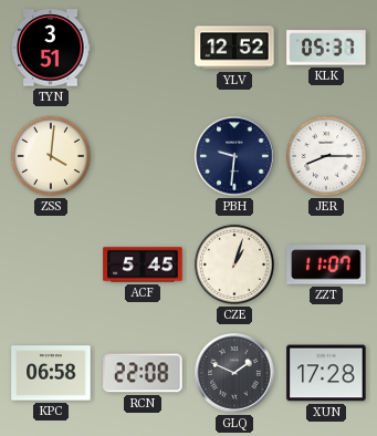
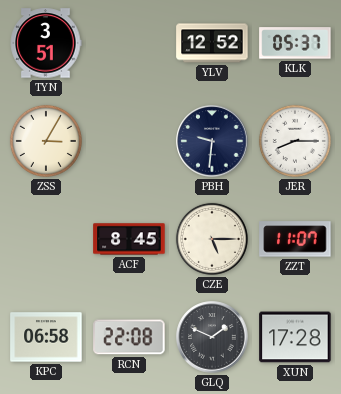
ZSS: 4:01 -> 3:05 (46, 141)
ACF: 5:45 -> 8:45 (129, 239)
CZE: 1:03 -> 5:15 (212, 239)
